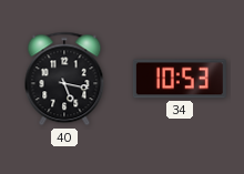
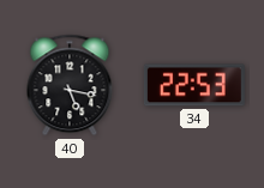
34: 10:53 -> 22:53 (194, 85)
